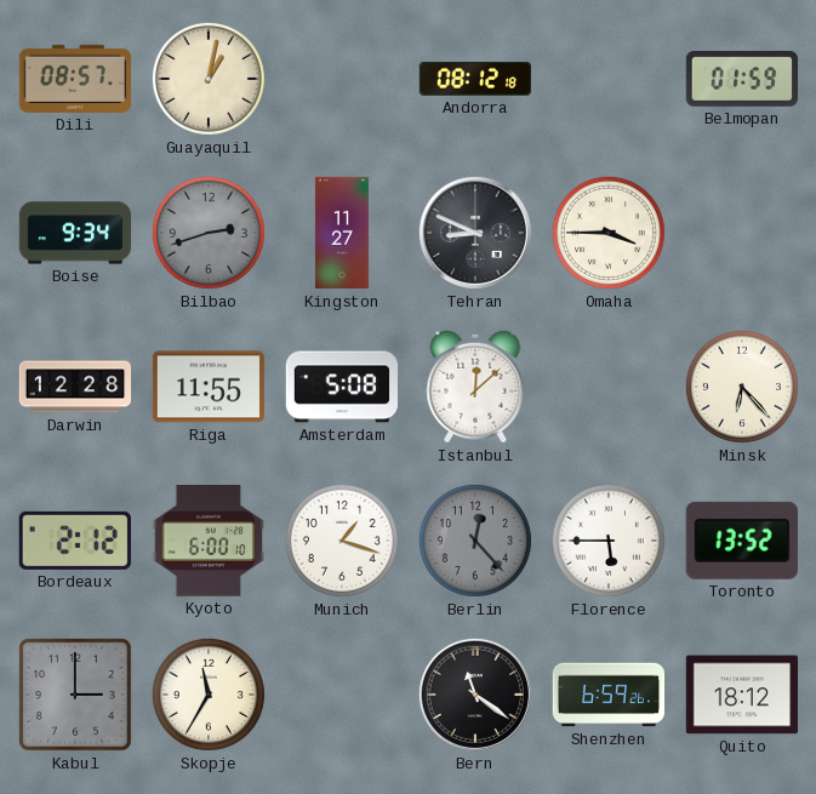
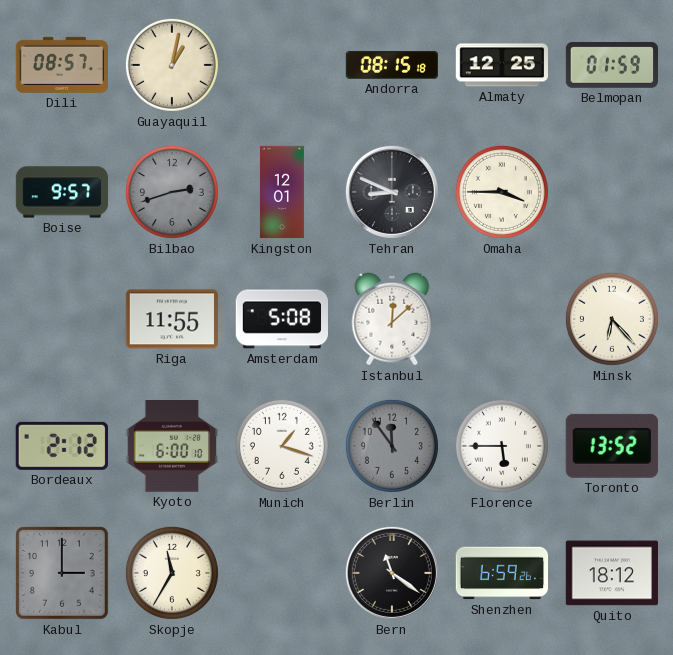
Andorra: 08:12 -> 08:15 (391, 65)
Almaty: none -> 12:25 (501, 65)
Boise: 9:34 -> 9:57 (62, 192)
Kingston: 11:27 -> 12:01 (282, 192)
Darwin: 12:28 -> none (75, 387)
Berlin: 12:23 -> 11:54 (392, 446)
